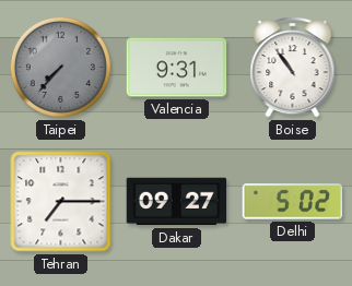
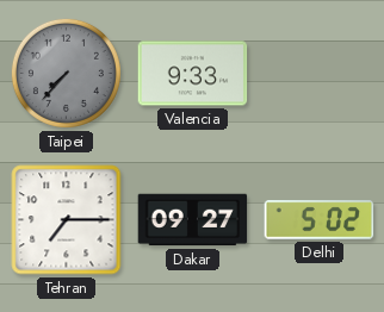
Valencia: 9:31 -> 9:33 (193, 74)
Boise: 10:54 -> none (293, 68)
